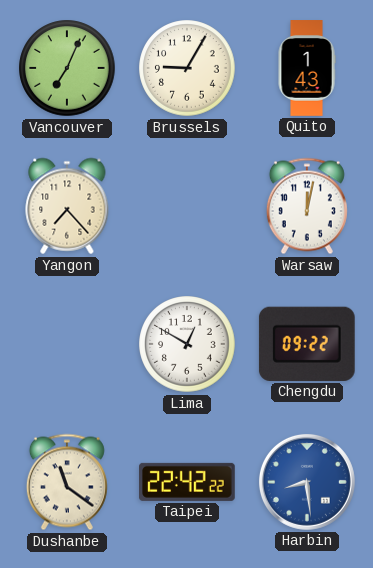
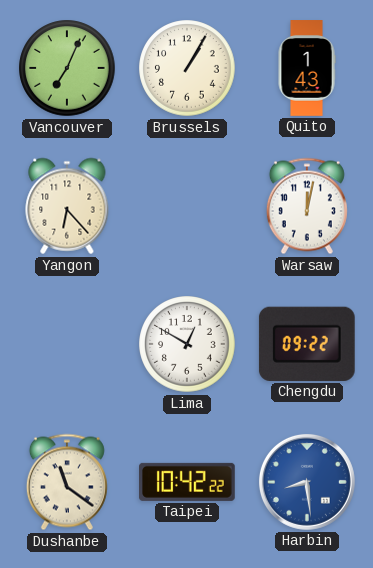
Brussels: 9:05 -> 1:05 (187, 68)
Yangon: 7:23 -> 6:23 (67, 206)
Taipei: 22:42 -> 10:42 (188, 482)
